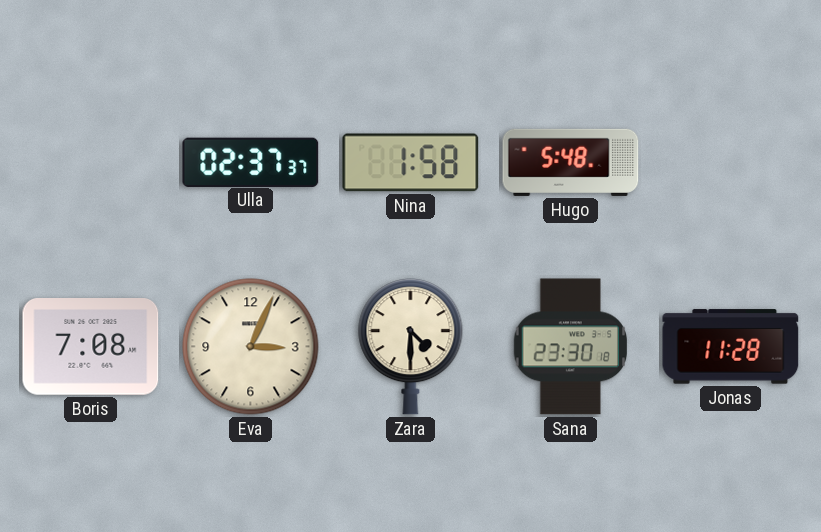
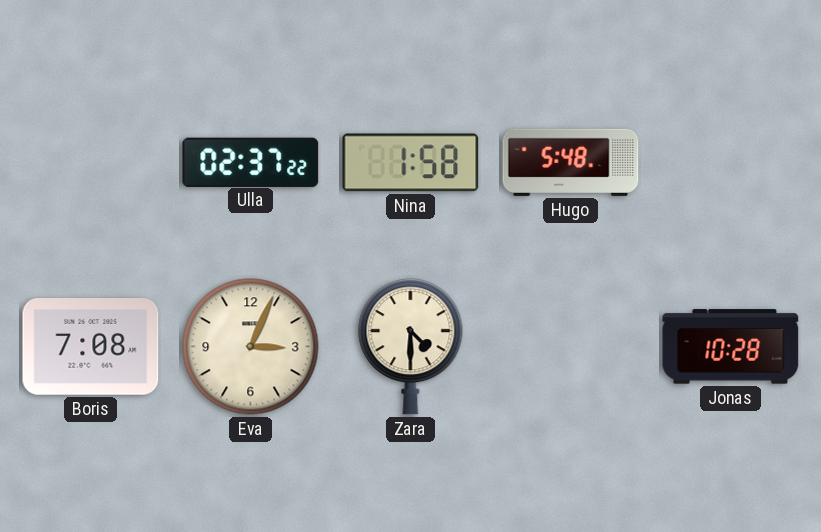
Ulla: 02:37:37 -> 02:37:22 (251, 162)
Sana: 23:30 -> none (570, 347)
Jonas: 11:28 -> 10:28 (731, 347)
